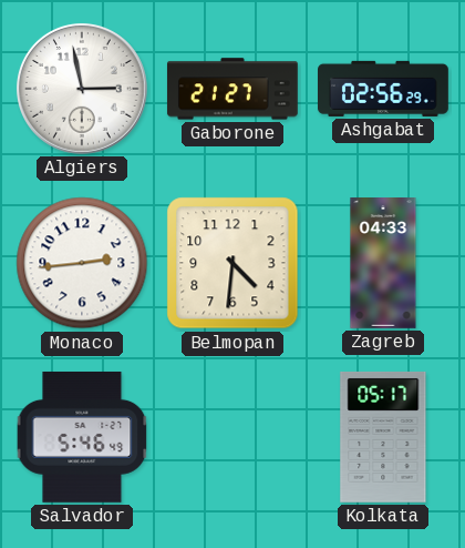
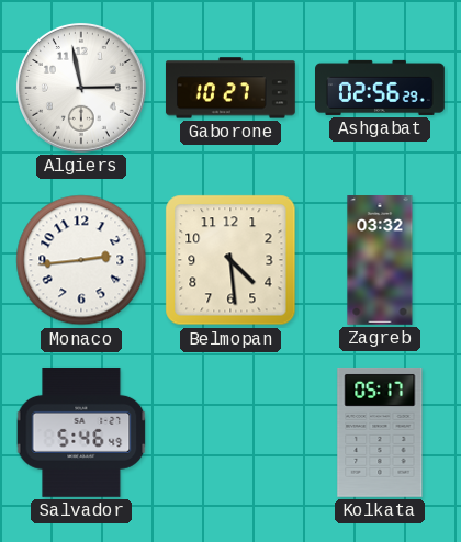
Gaborone: 21:27 -> 10:27 (231, 88)
Belmopan: 4:31 -> 4:29 (231, 260)
Zagreb: 04:33 -> 03:32 (380, 261)
